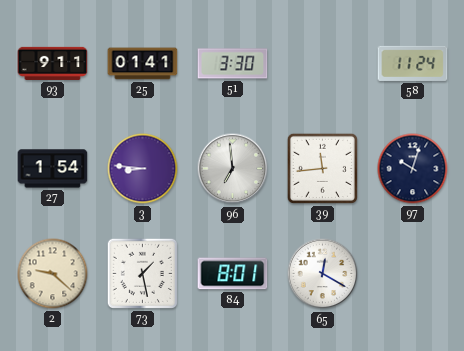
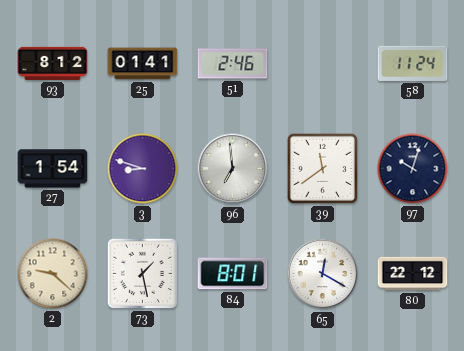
93: 9:11 -> 8:12 (53, 63)
51: 3:30 -> 2:46 (233, 64)
3: 8:46 -> 8:48 (143, 169)
39: 11:44 -> 11:39 (322, 168)
80: none -> 22:12 (413, 274)
